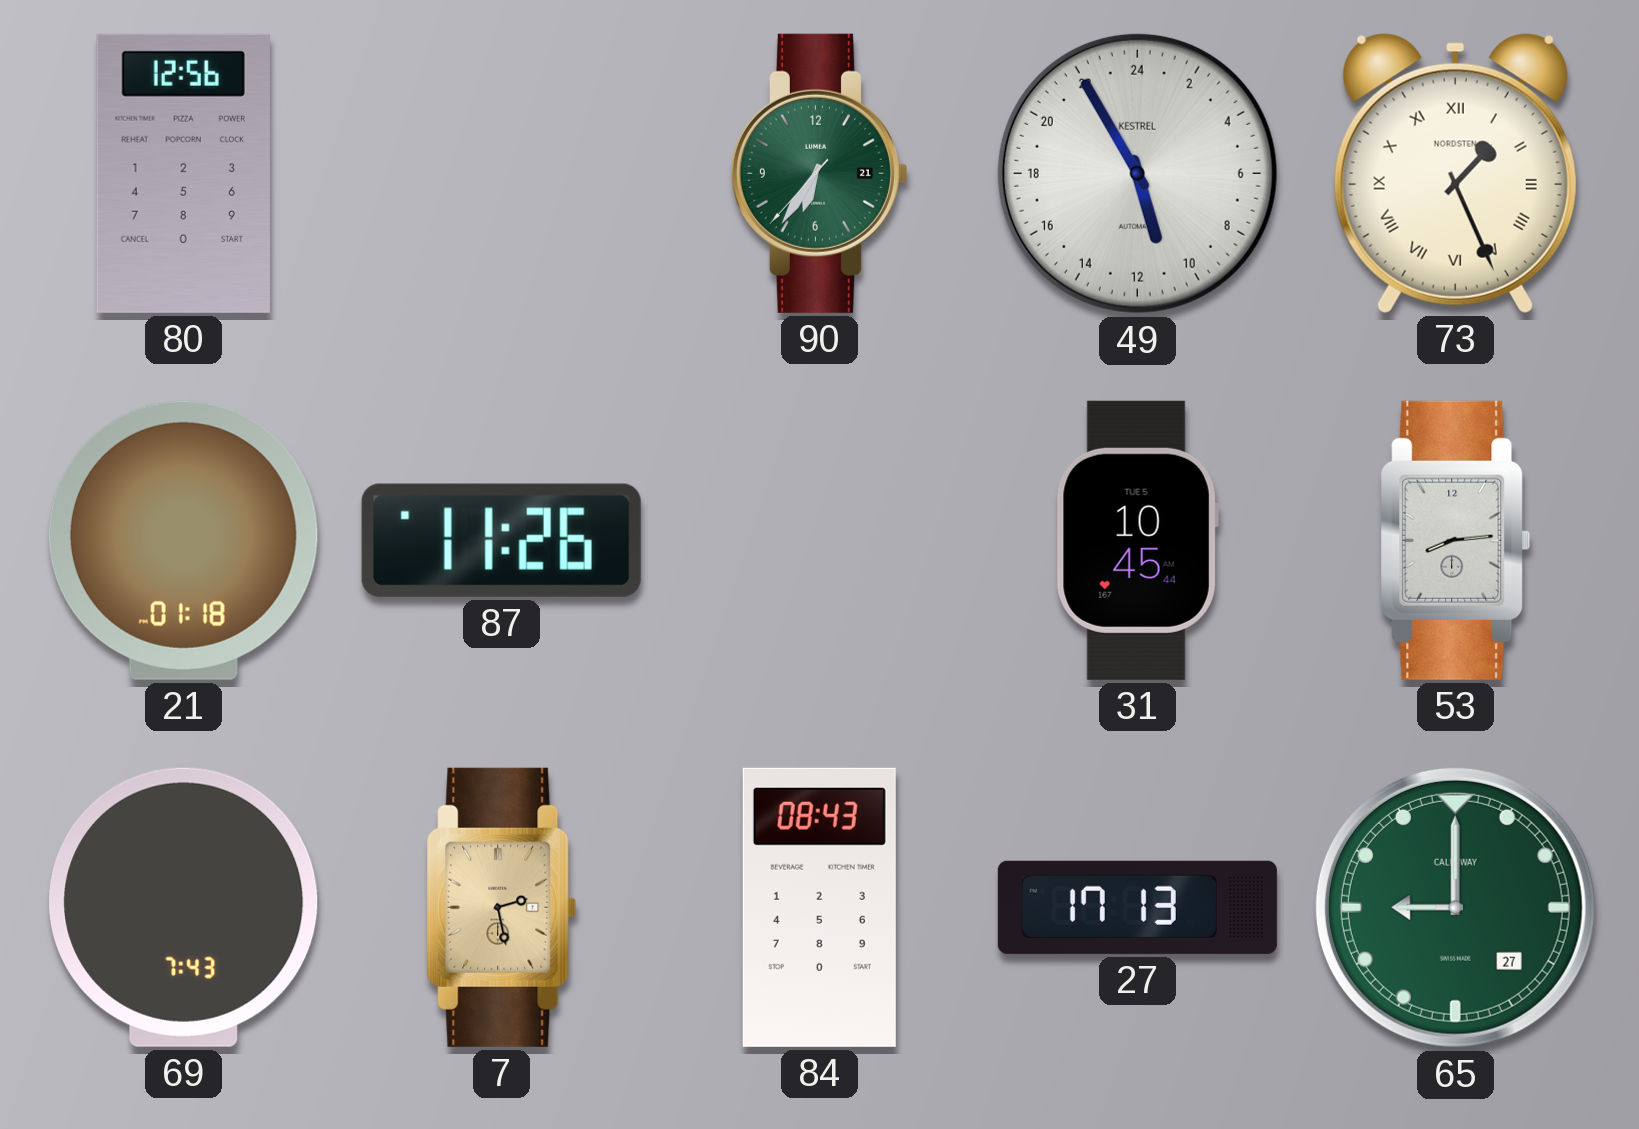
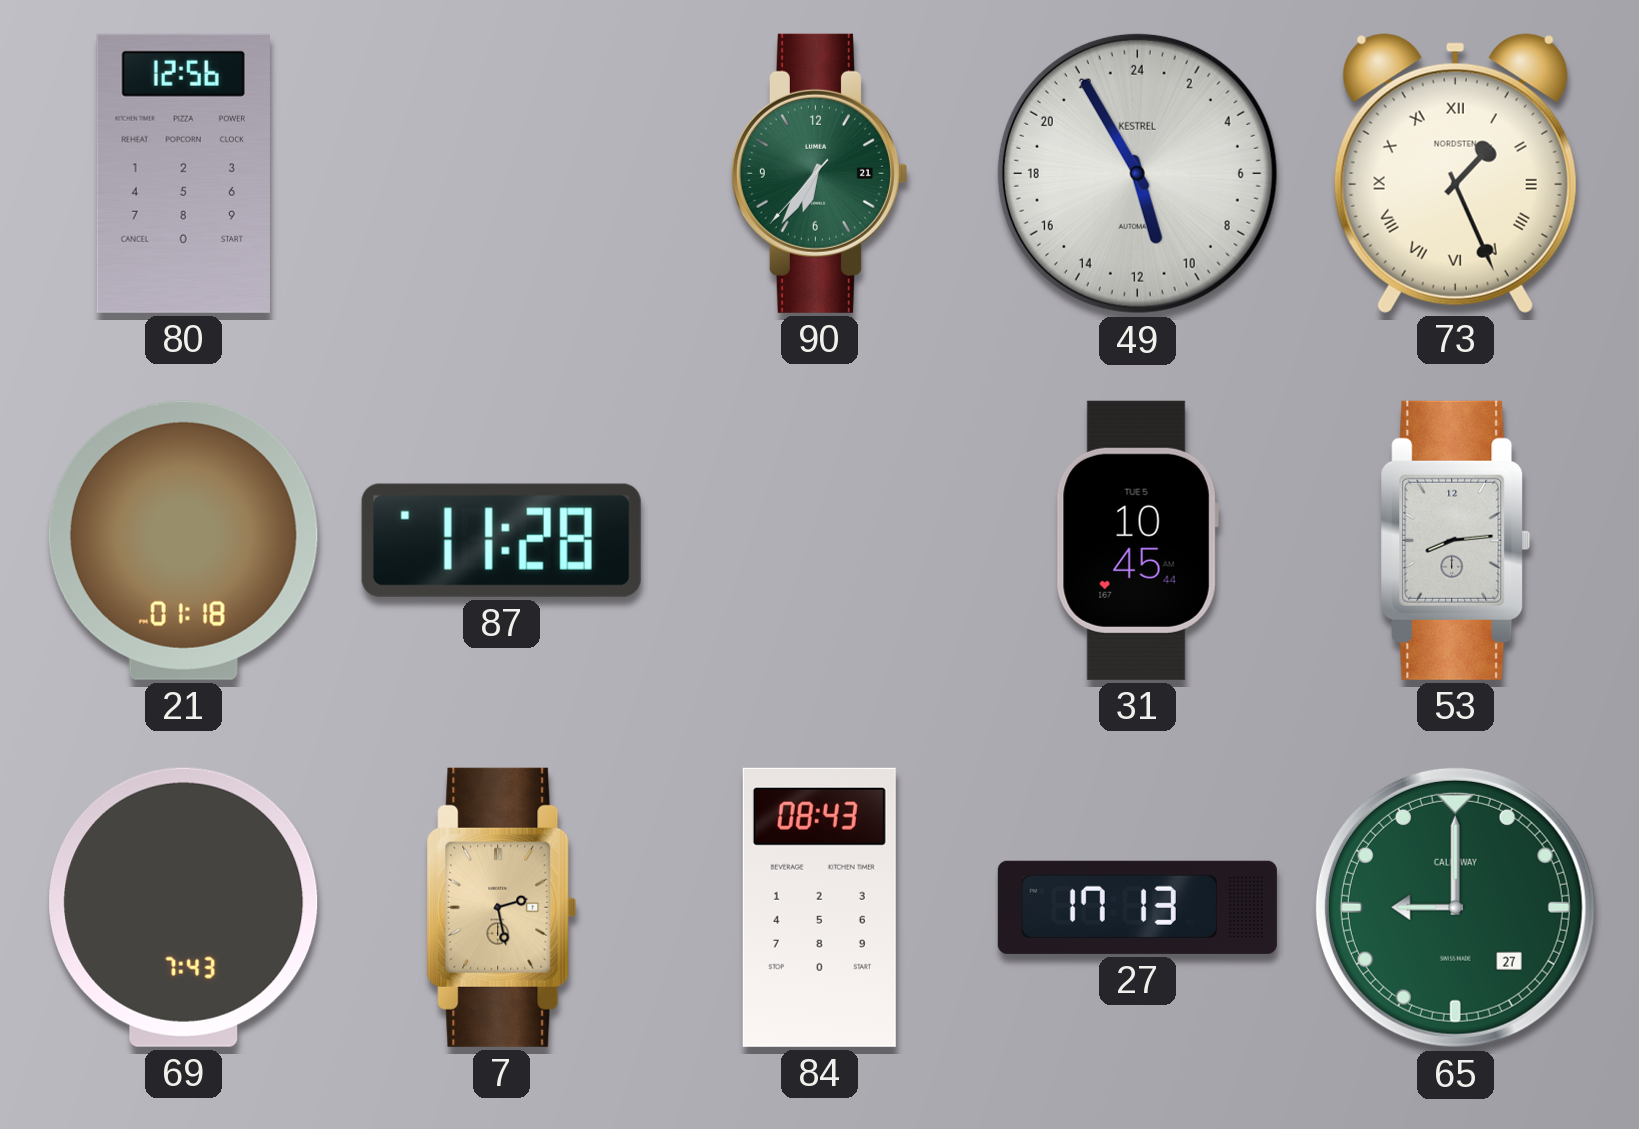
87: 11:26 -> 11:28 (501, 540)
